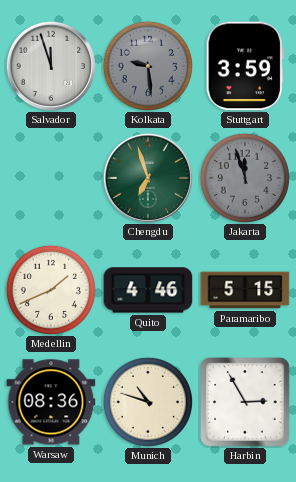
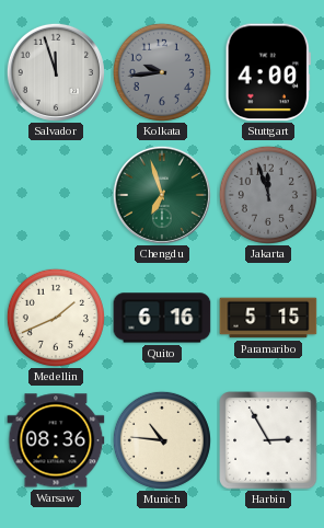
Kolkata: 9:29 -> 9:44 (162, 72)
Stuttgart: 3:59 -> 4:00 (268, 72)
Quito: 4:46 -> 6:16 (162, 318)
Munich: 10:48 -> 10:46 (162, 440)
